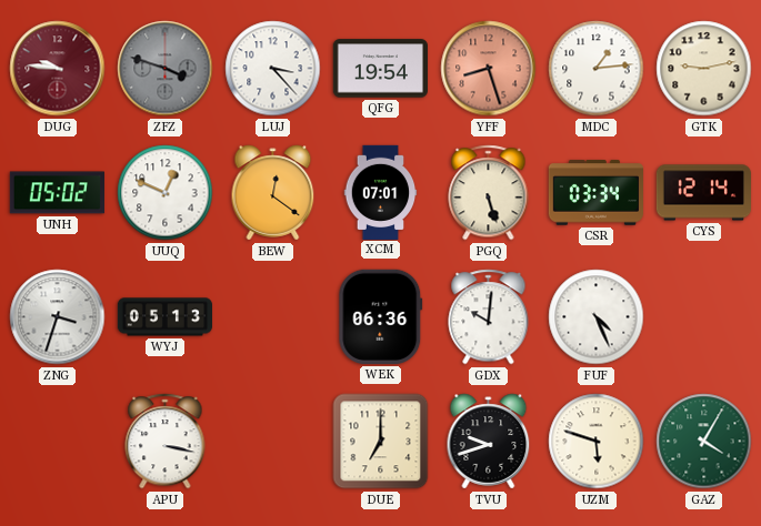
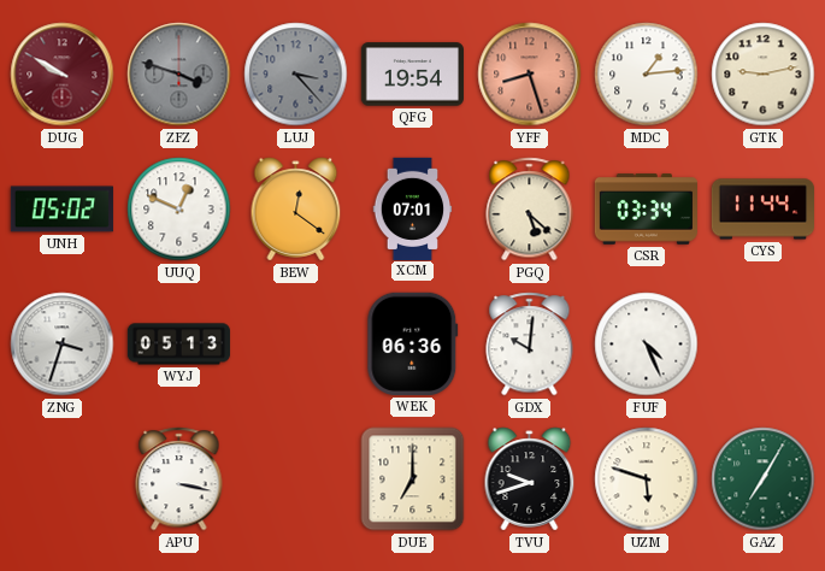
DUG: 9:46 -> 9:50 (63, 75)
LUJ dial: white -> grey (296, 75)
PGQ: 5:27 -> 5:22 (530, 210)
CYS: 12:14 -> 11:44 (762, 210)
GAZ: 4:05 -> 7:05 (764, 479)
